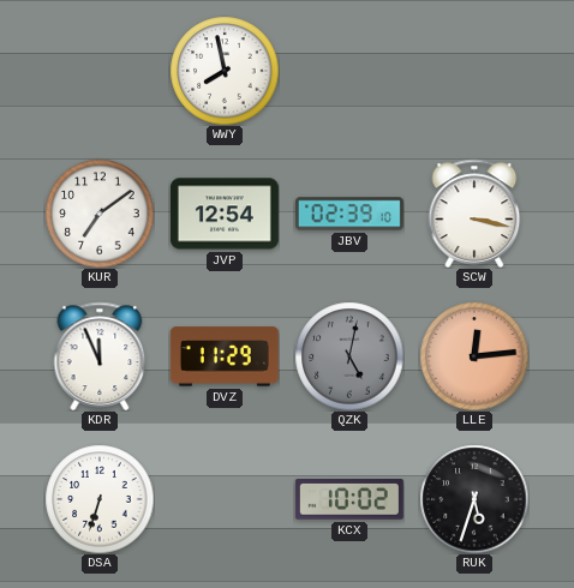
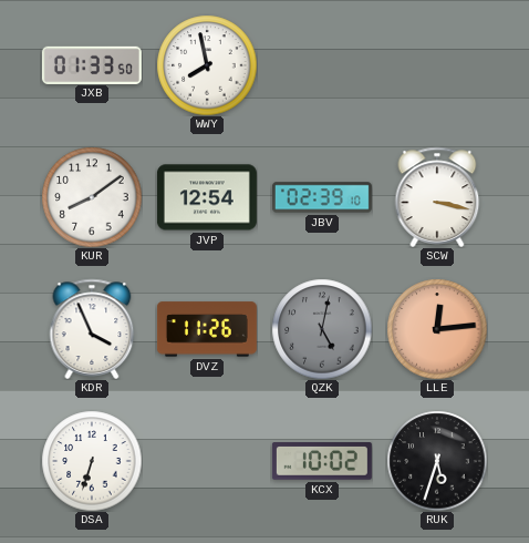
JXB: none -> 01:33 (92, 64)
KUR: 7:09 -> 8:09 (92, 197)
KDR: 11:56 -> 3:56 (92, 329)
DVZ: 11:29 -> 11:26 (207, 329)
